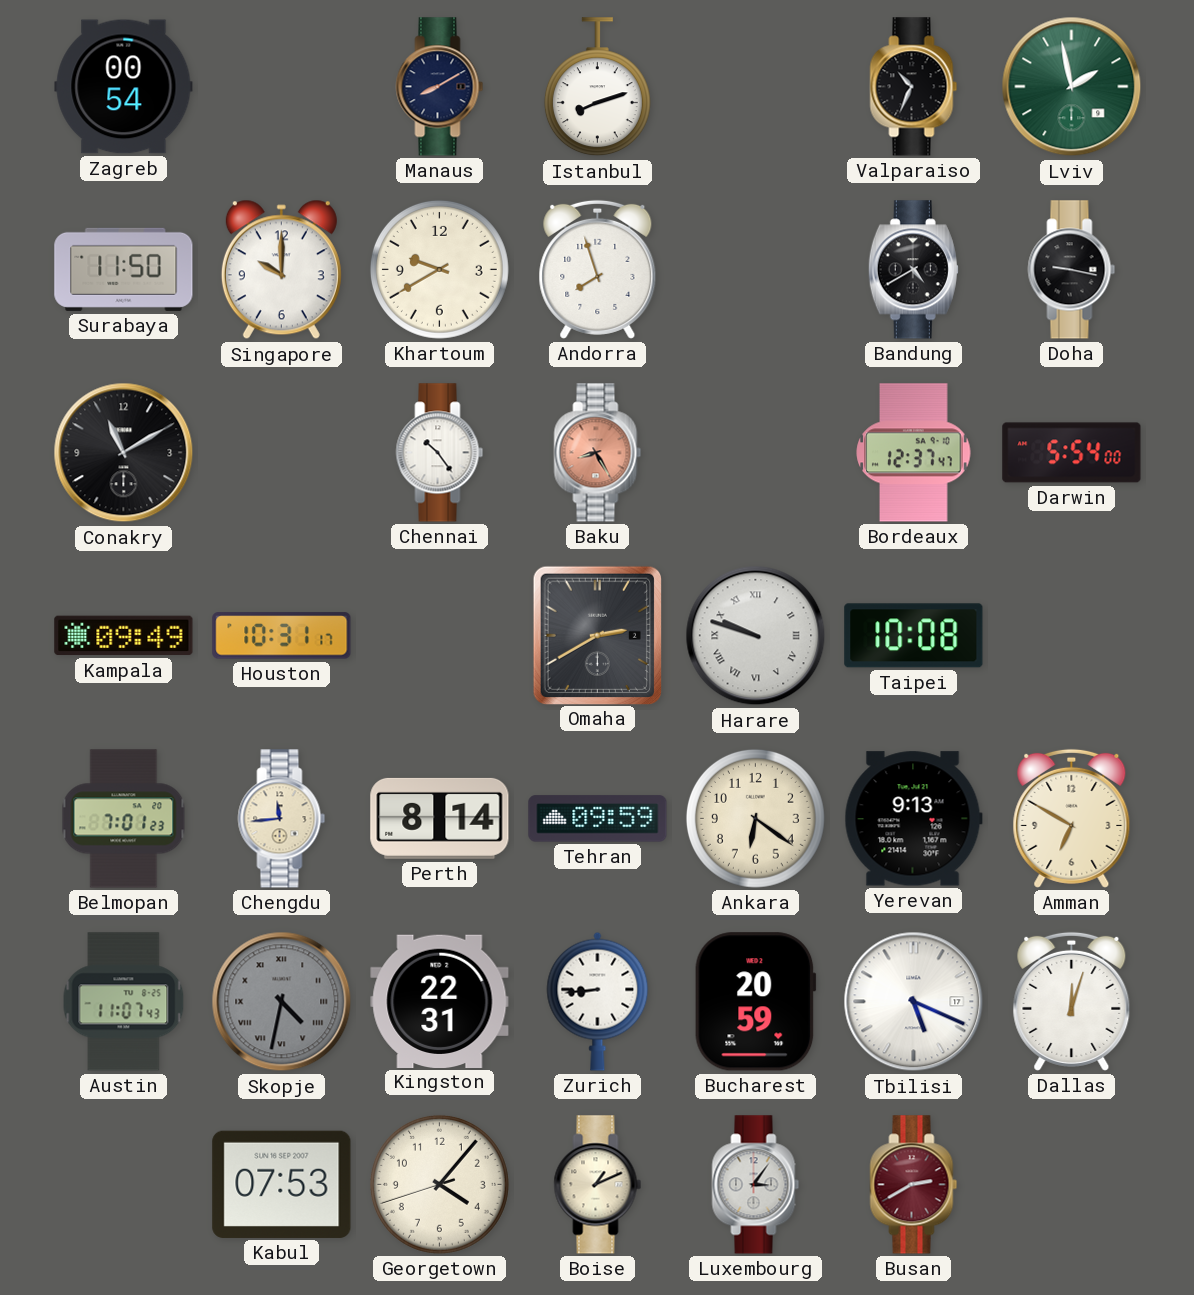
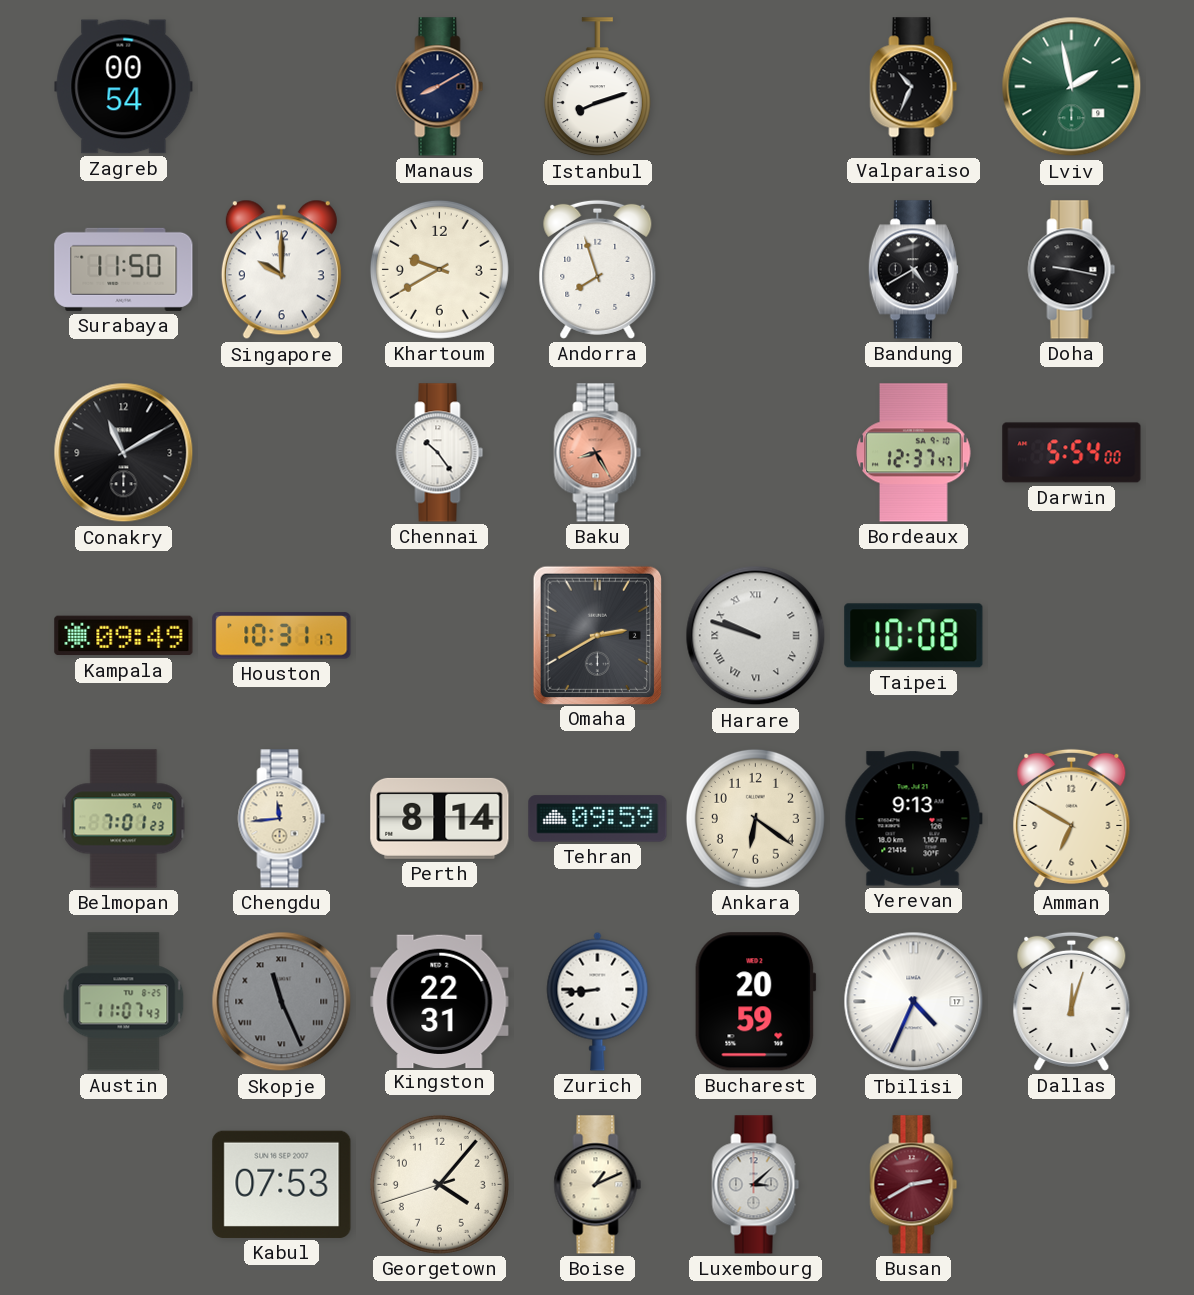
Skopje: 4:32 -> 11:26 (282, 1002)
Tbilisi: 5:19 -> 4:34 (914, 1002)
Luxembourg: 3:06 -> 3:08 (756, 1185)
